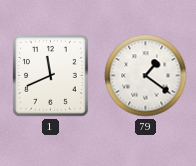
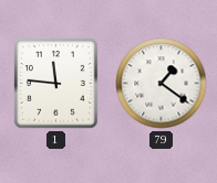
1: 11:41 -> 11:46 (56, 84)
